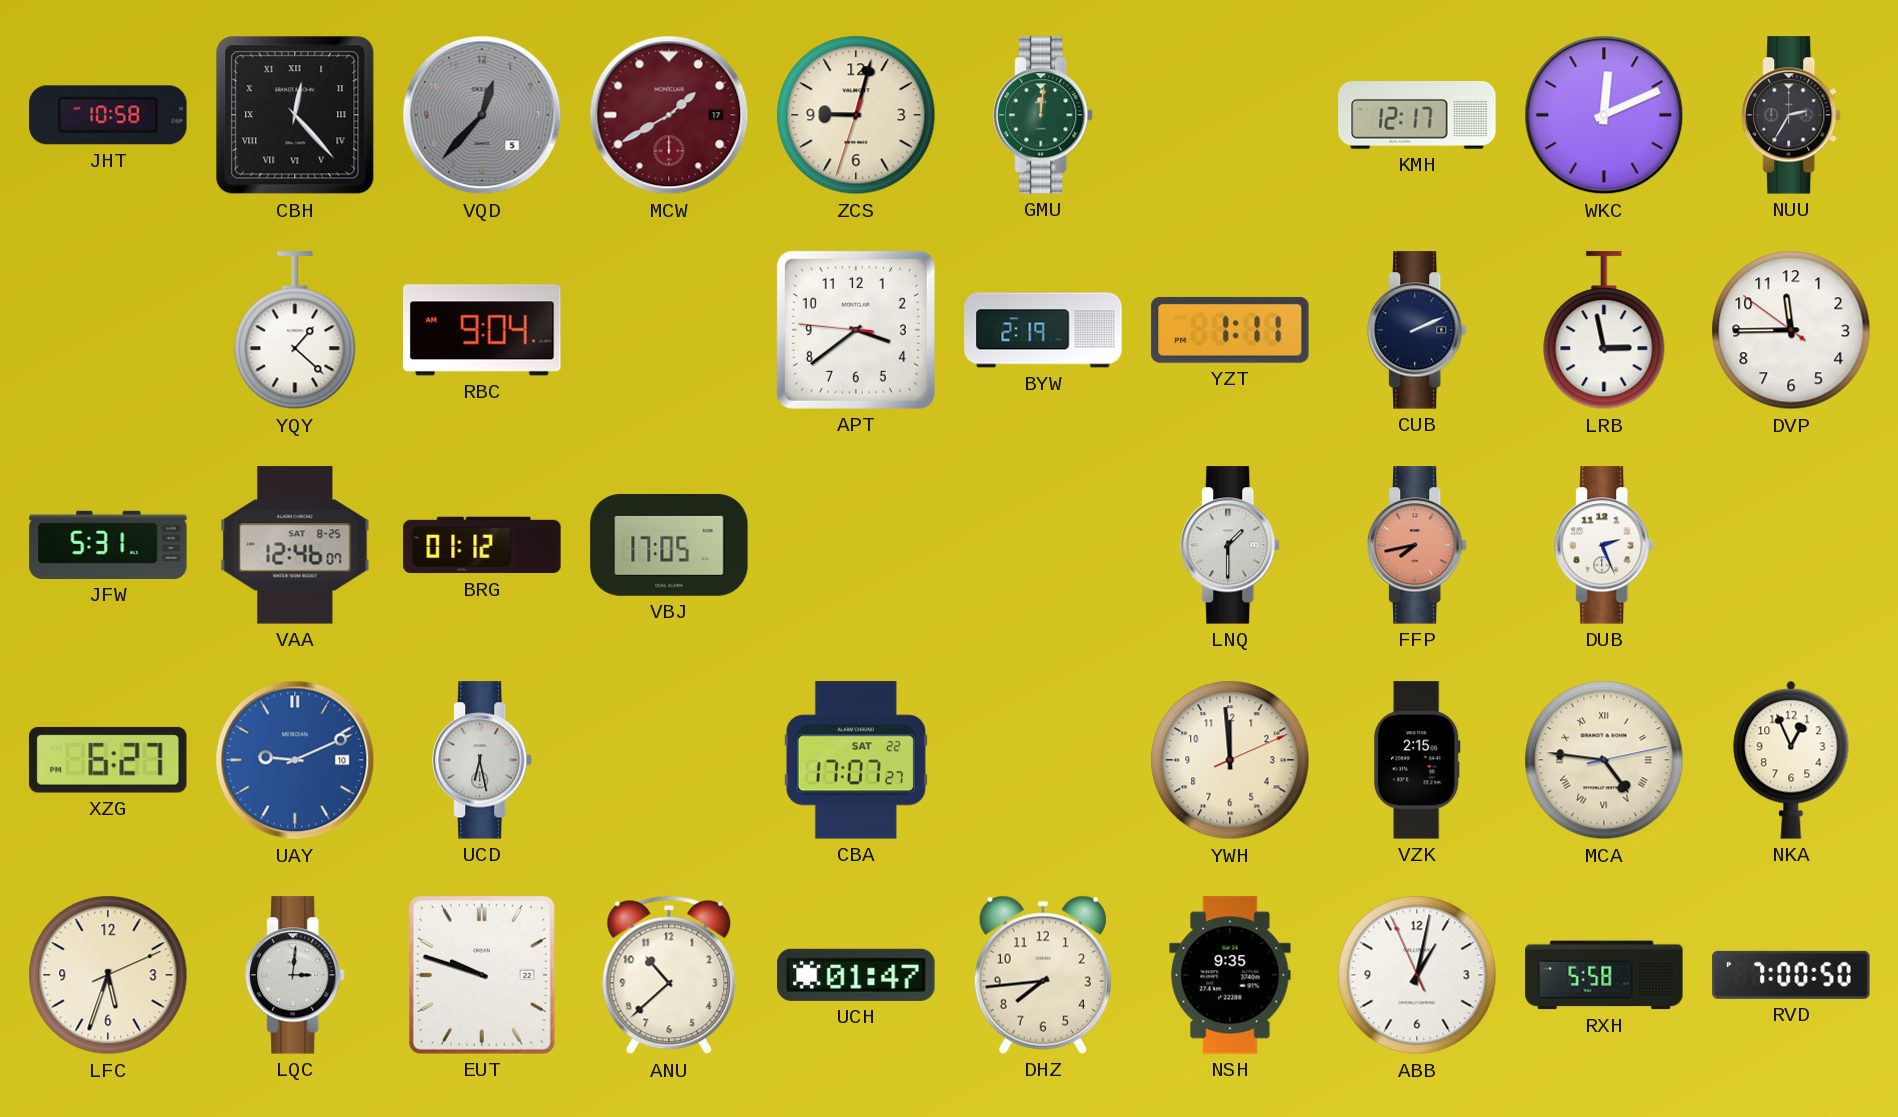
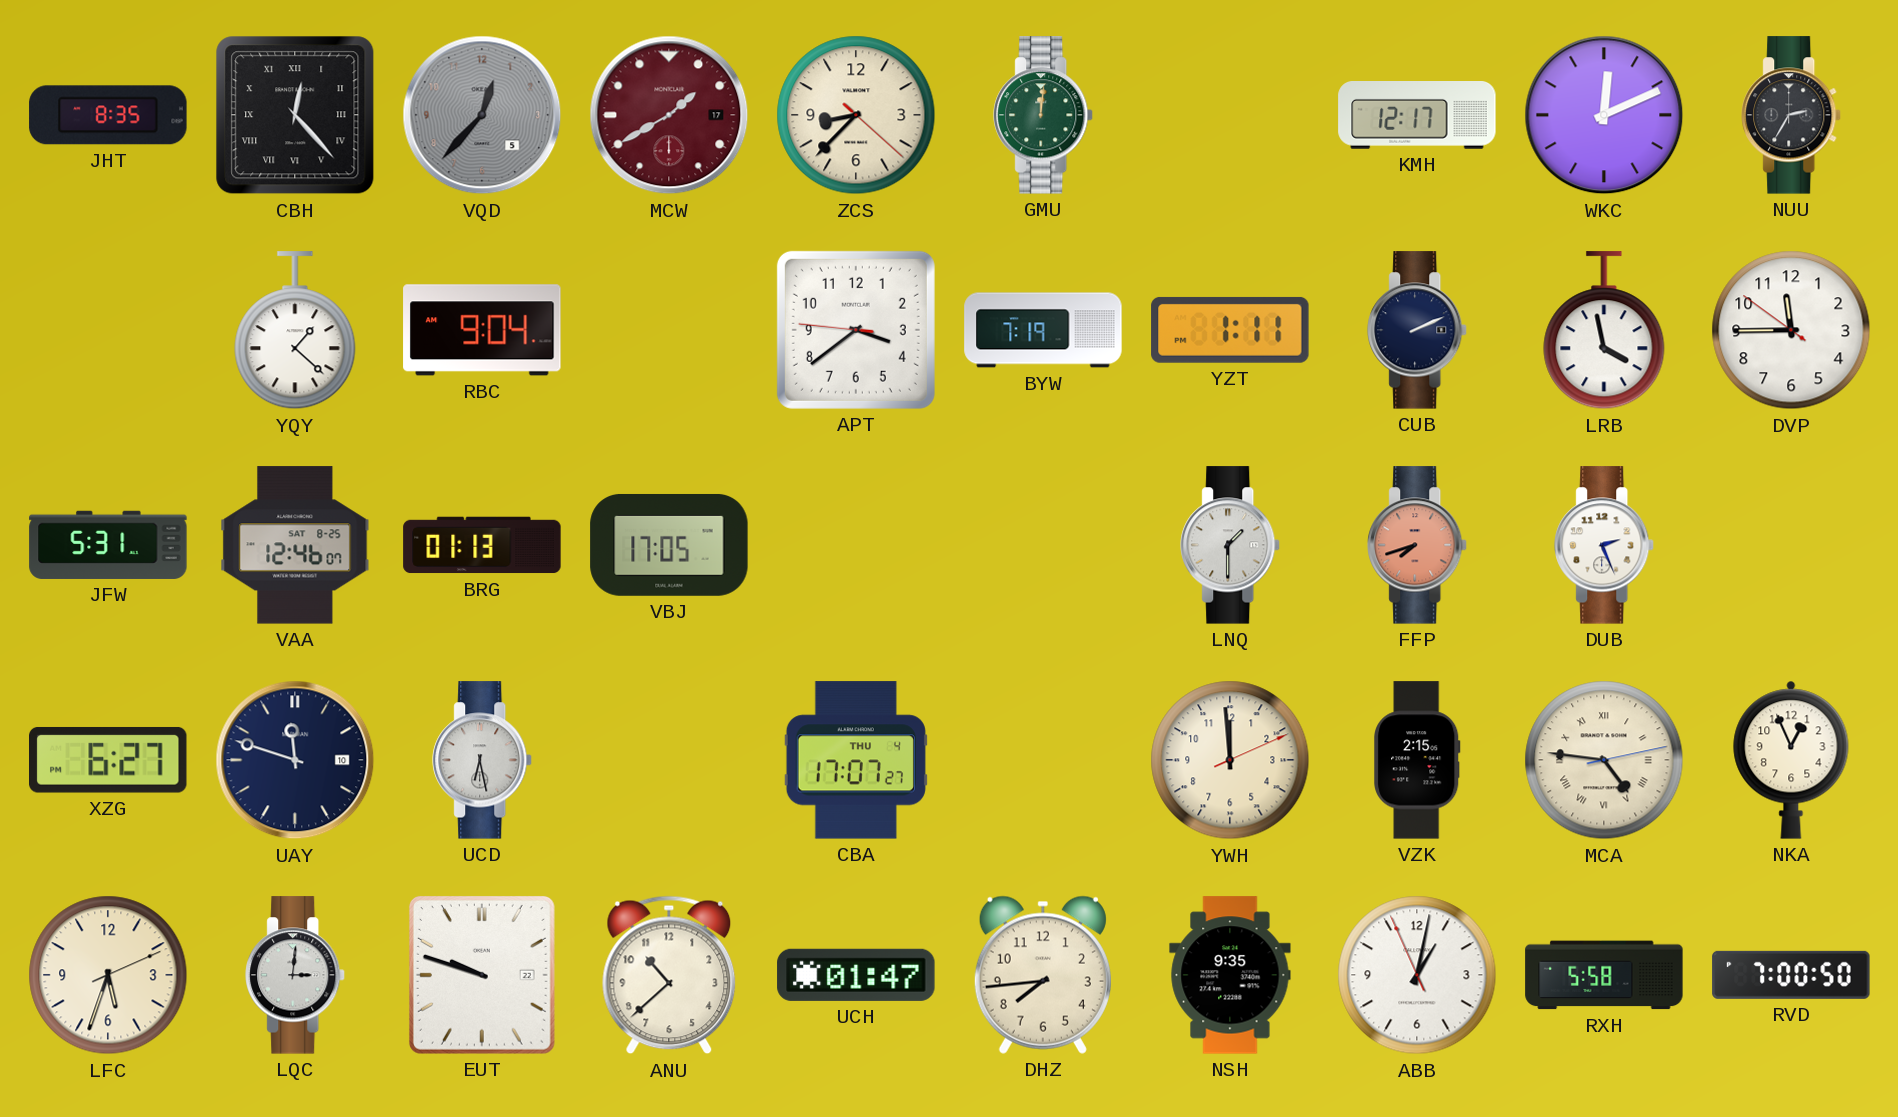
JHT: 10:58 -> 8:35 (108, 115)
ZCS: 9:02 -> 8:37 (856, 115)
BYW: 2:19 -> 7:19 (1043, 330)
LRB: 2:58 -> 3:58 (1604, 331)
BRG: 01:12 -> 01:13 (482, 545)
FFP: 7:43 -> 7:42 (1418, 545)
UAY: 9:11 -> 11:48 (295, 760)
UAY dial: blue -> navy (295, 760)
CBA date: SAT 22 -> THU 4 (856, 760)
